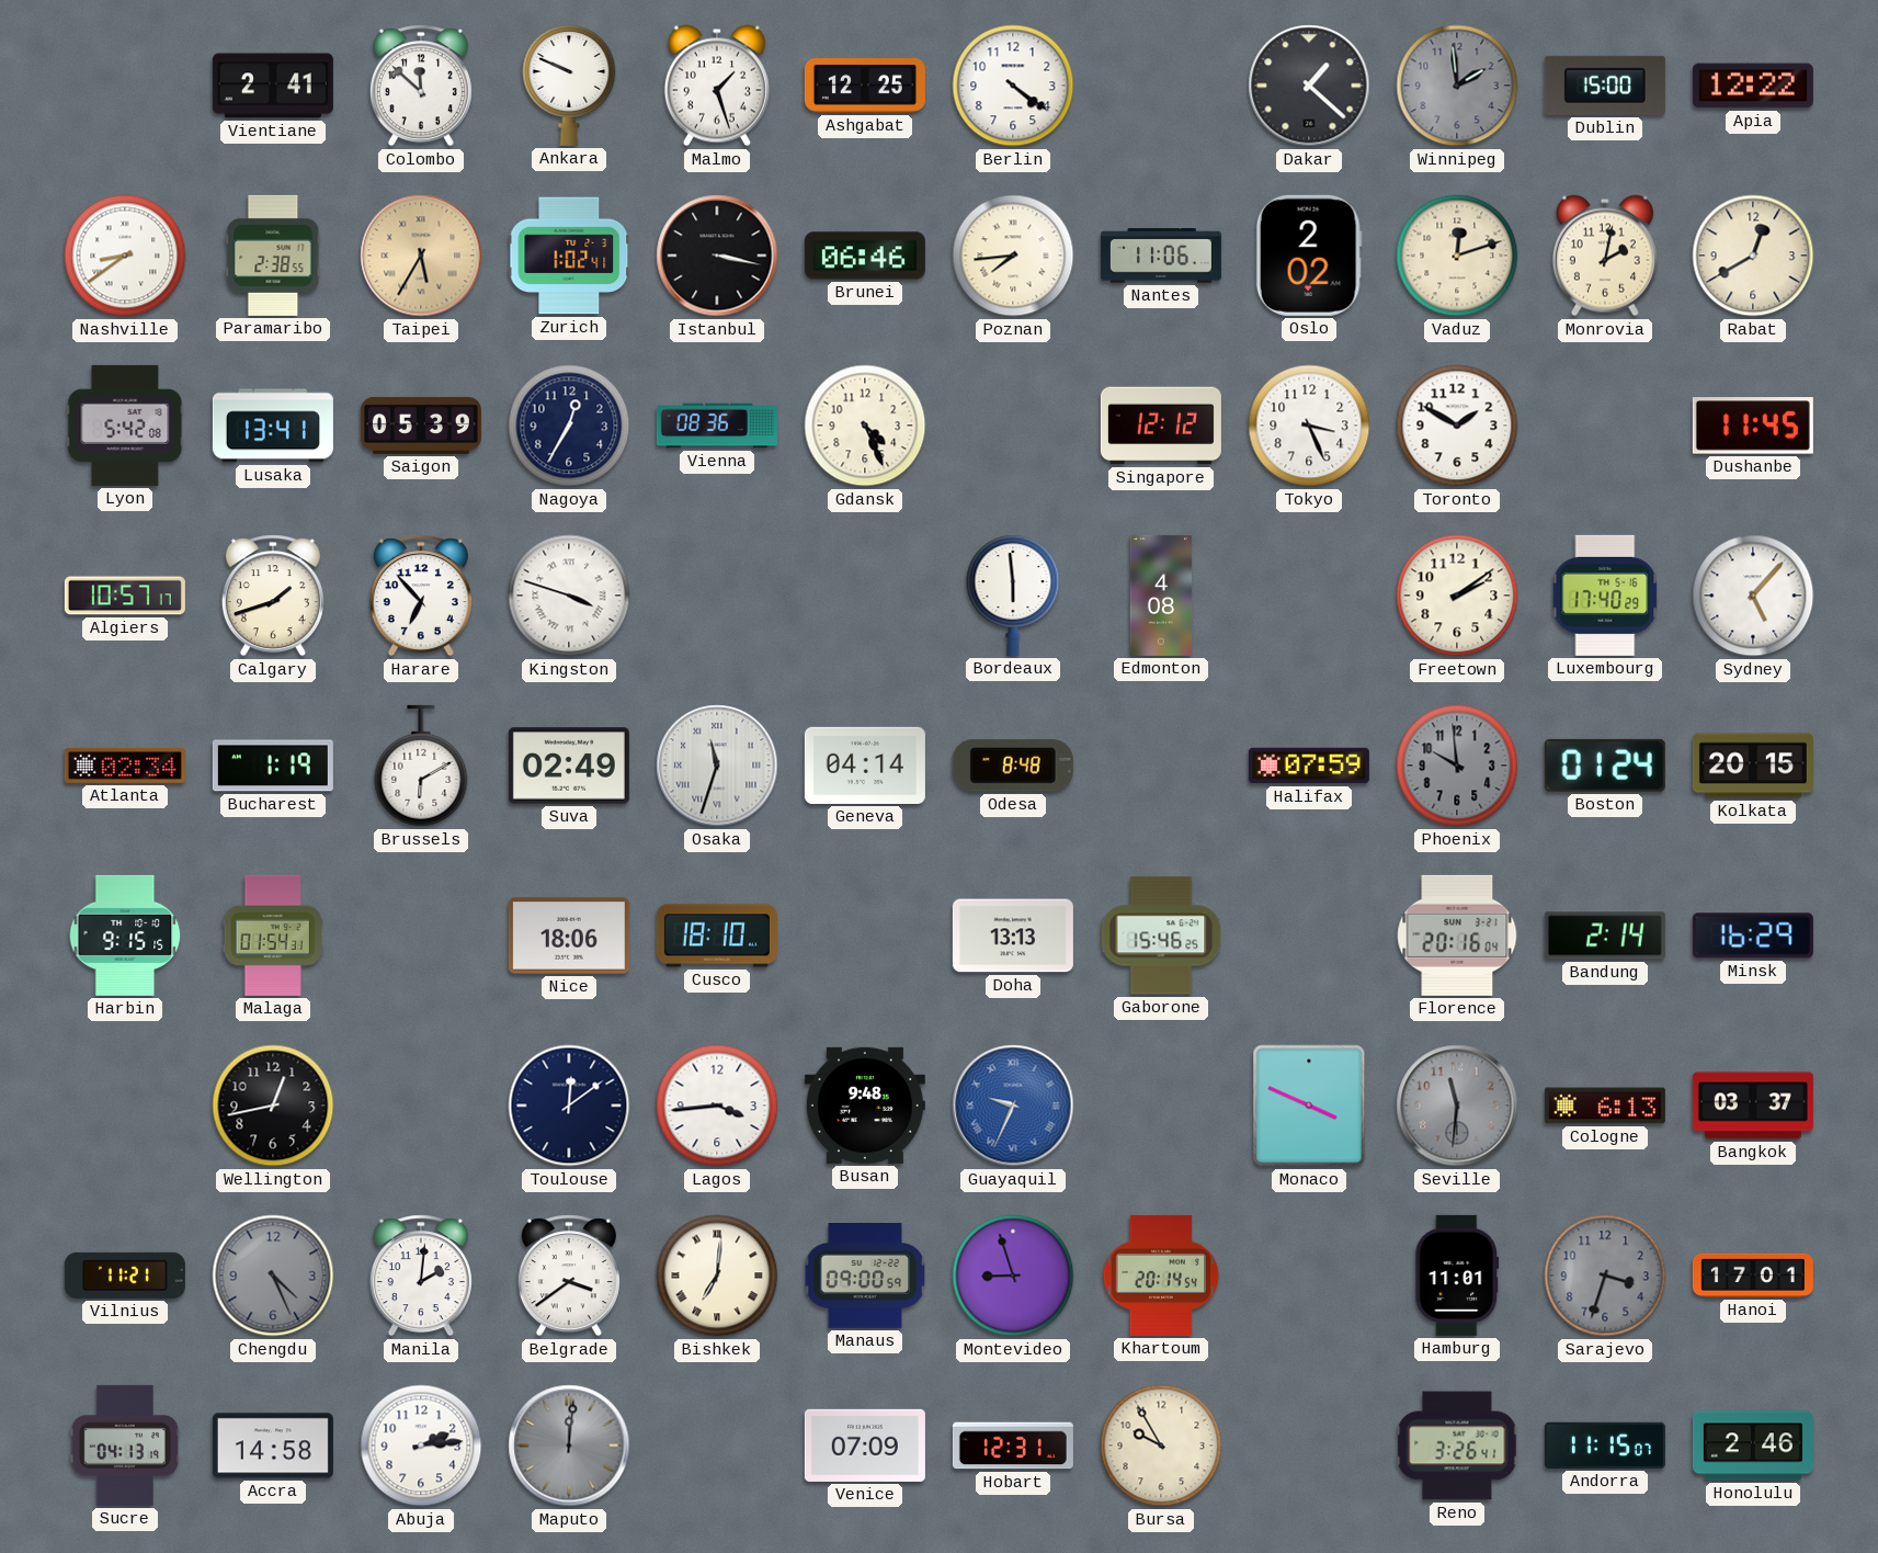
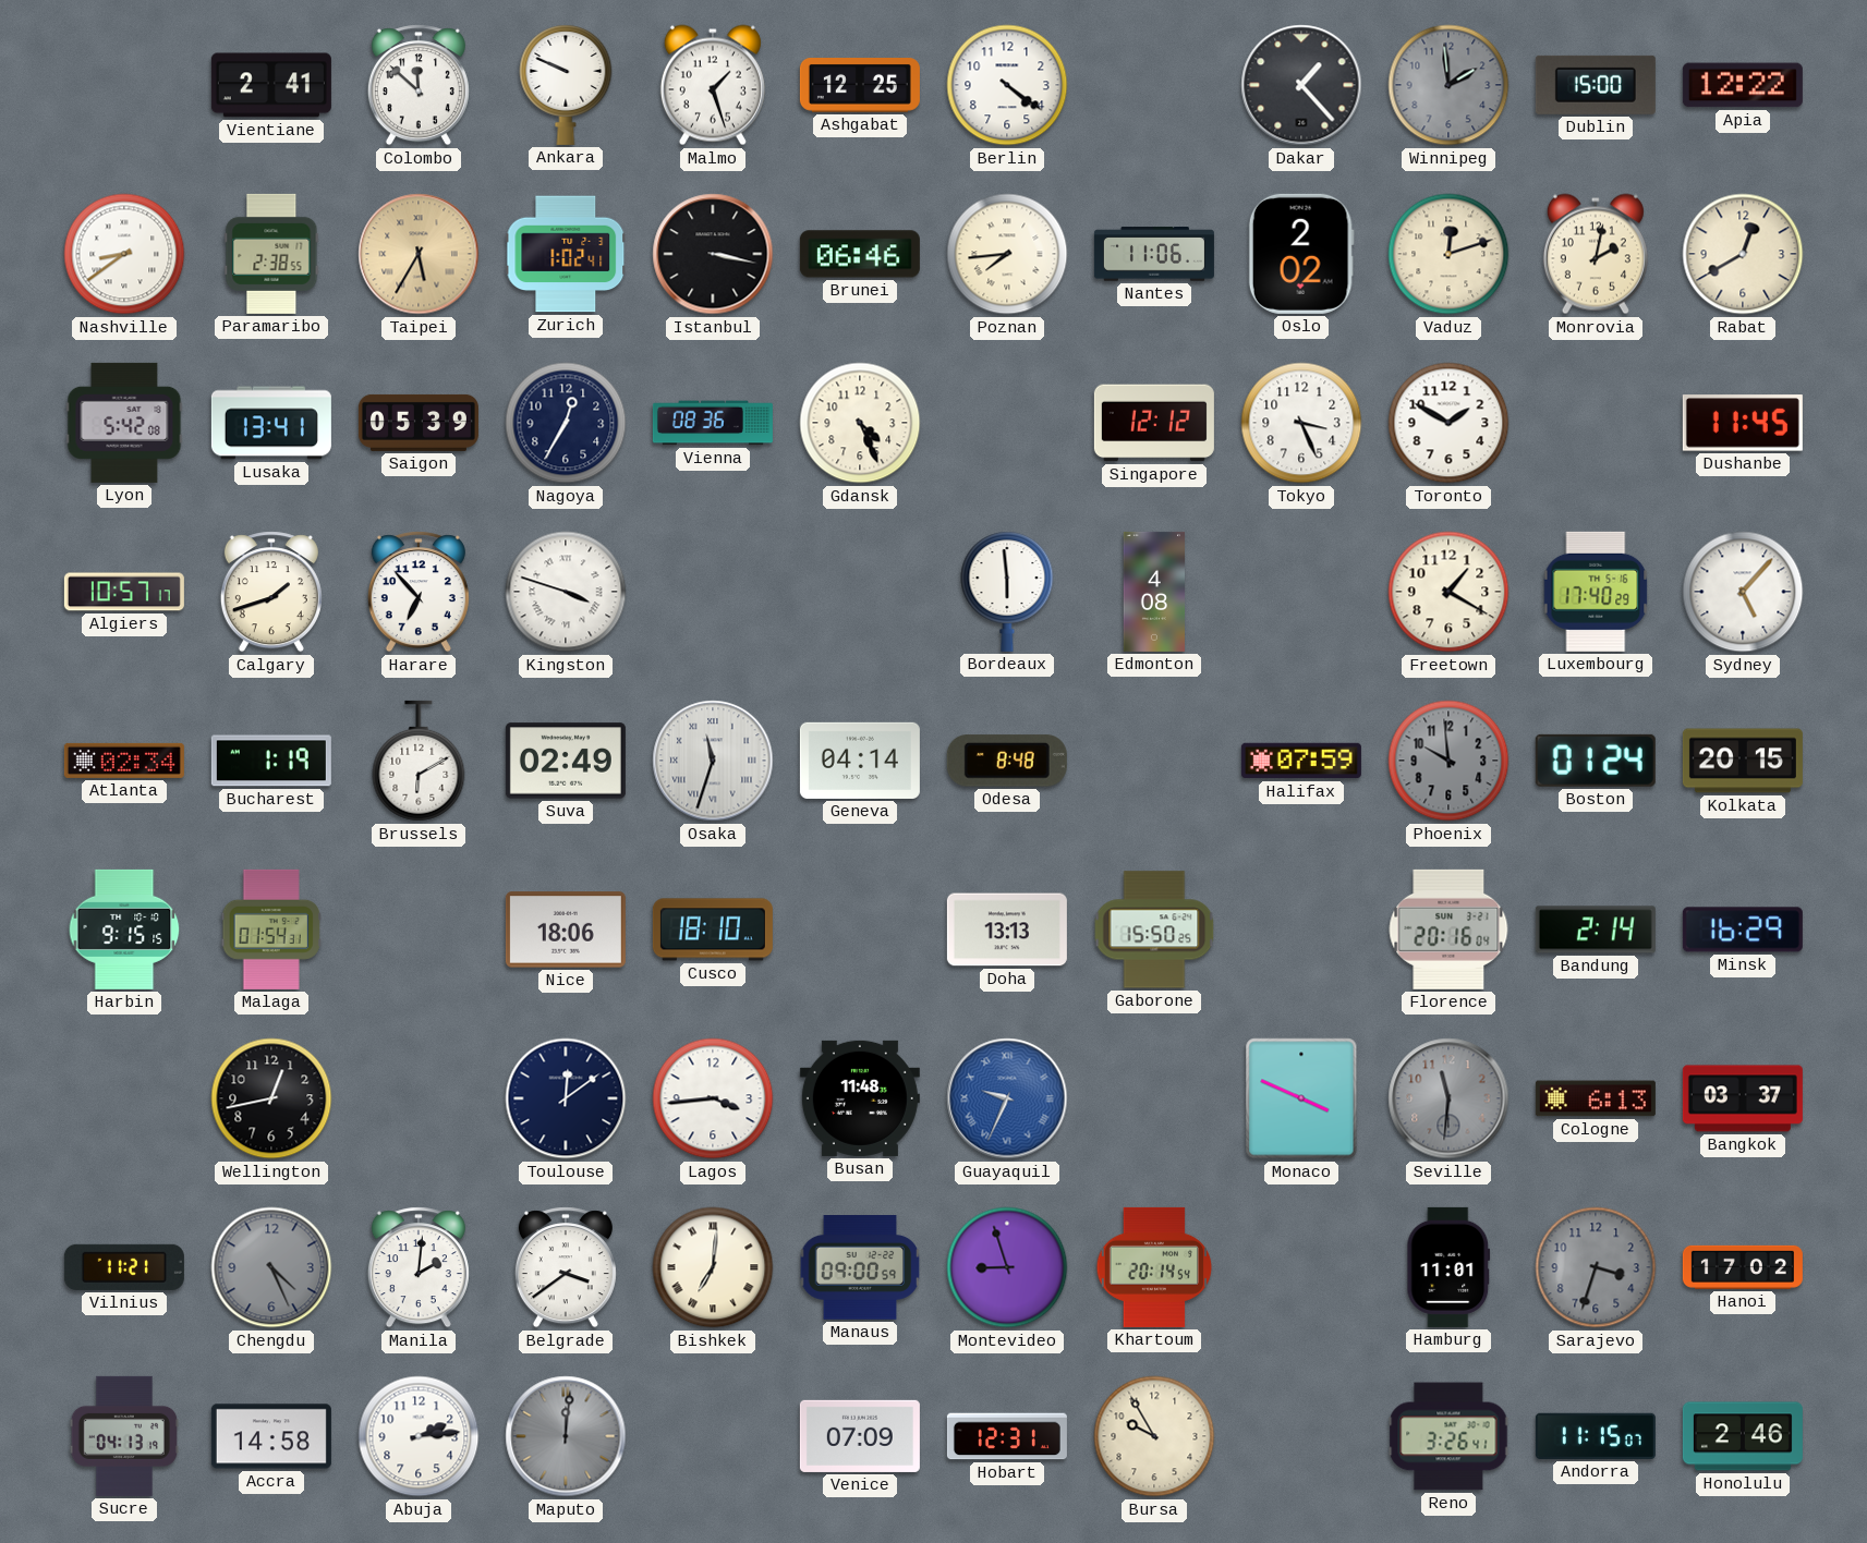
Dakar: 1:22 -> 1:23 (1301, 85)
Freetown: 2:09 -> 1:20 (1448, 592)
Gaborone: 15:46 -> 15:50 (1154, 930)
Busan: 9:48 -> 11:48 (860, 1098)
Hanoi: 17:01 -> 17:02 (1743, 1267)
